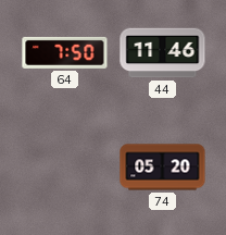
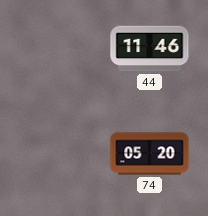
64: 7:50 -> none (65, 52)
